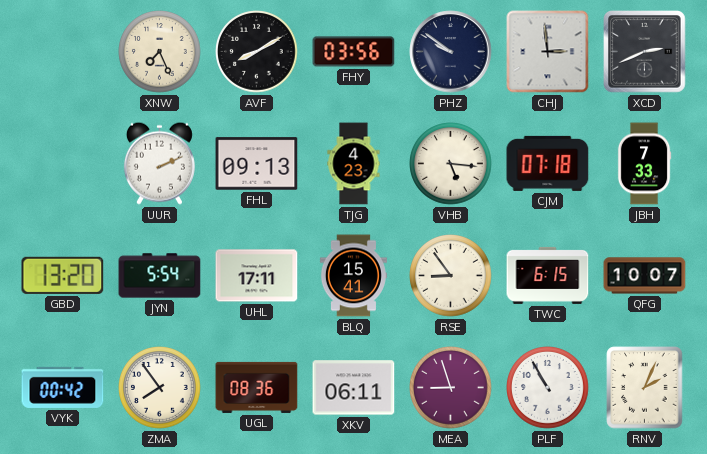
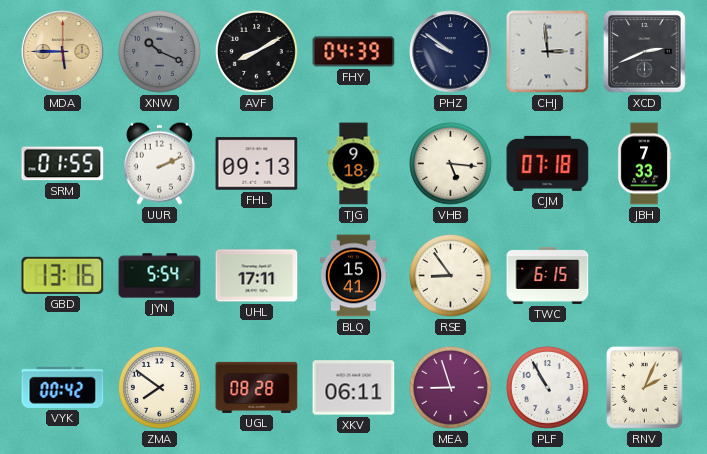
MDA: none -> 5:45 (63, 52)
XNW: 7:26 -> 10:19 (160, 52)
XNW dial: cream -> grey (160, 52)
FHY: 03:56 -> 04:39 (354, 52)
SRM: none -> 01:55 (63, 164)
TJG: 4:23 -> 9:18 (354, 164)
GBD: 13:20 -> 13:16 (63, 275)
QFG: 10:07 -> none (645, 276)
ZMA: 7:54 -> 7:51 (160, 388)
UGL: 08:36 -> 08:28 (257, 387)
